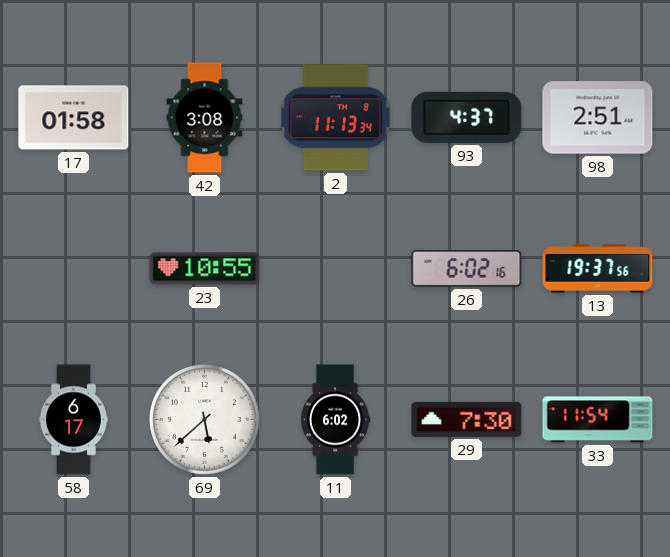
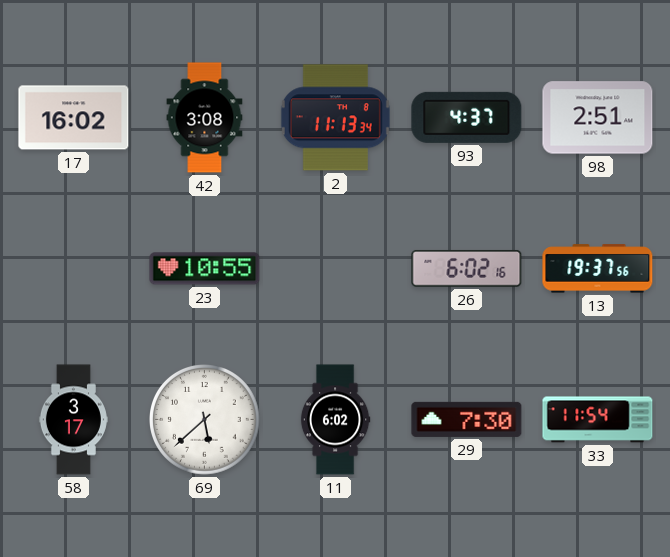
17: 01:58 -> 16:02 (74, 118)
58: 6:17 -> 3:17 (73, 420)
